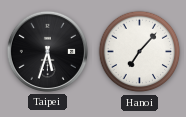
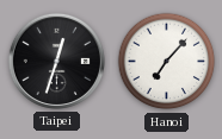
Taipei: 5:33 -> 12:33 (56, 61)
